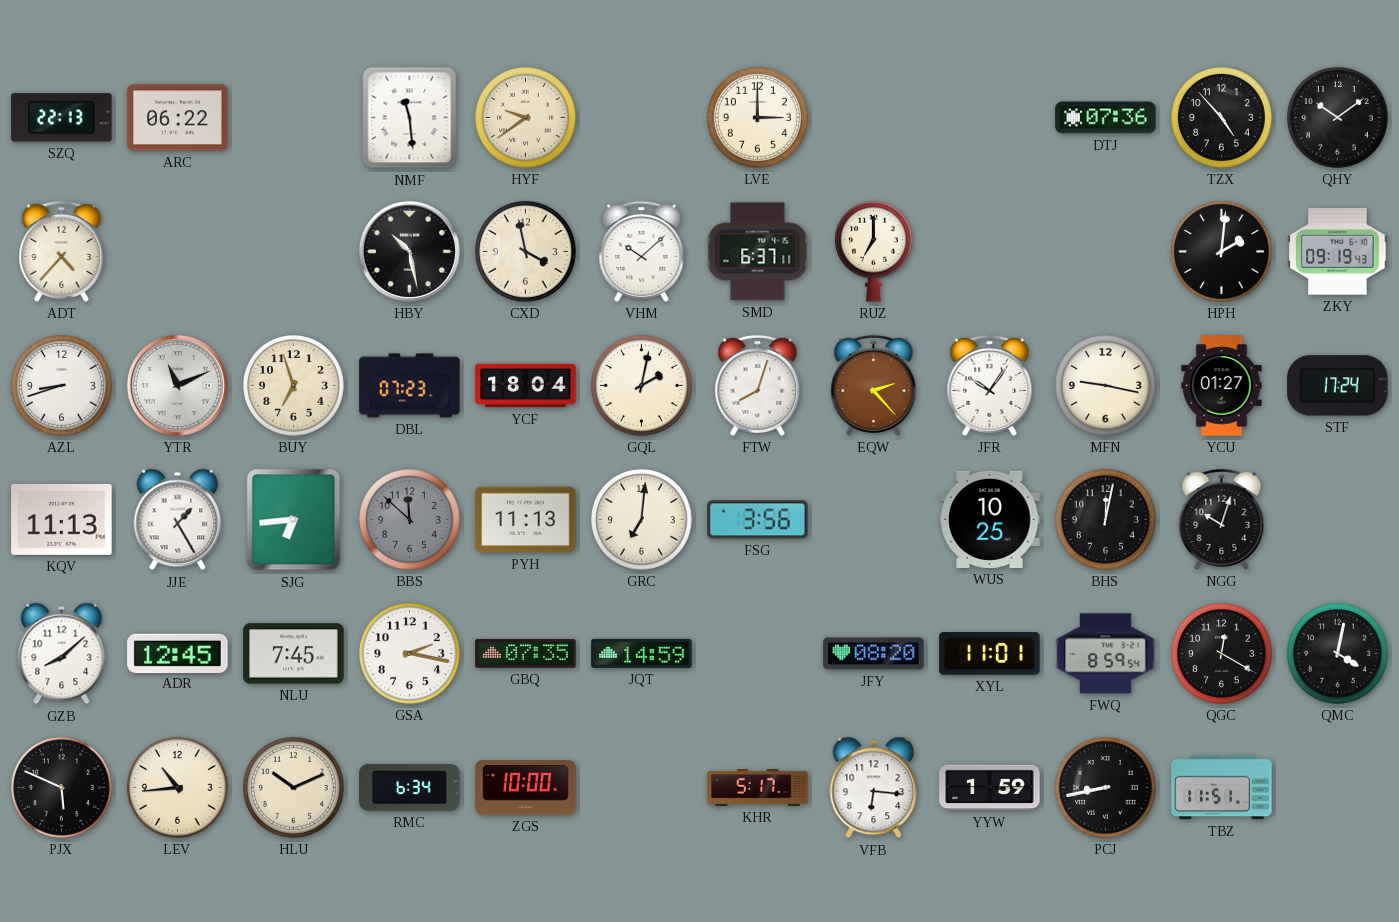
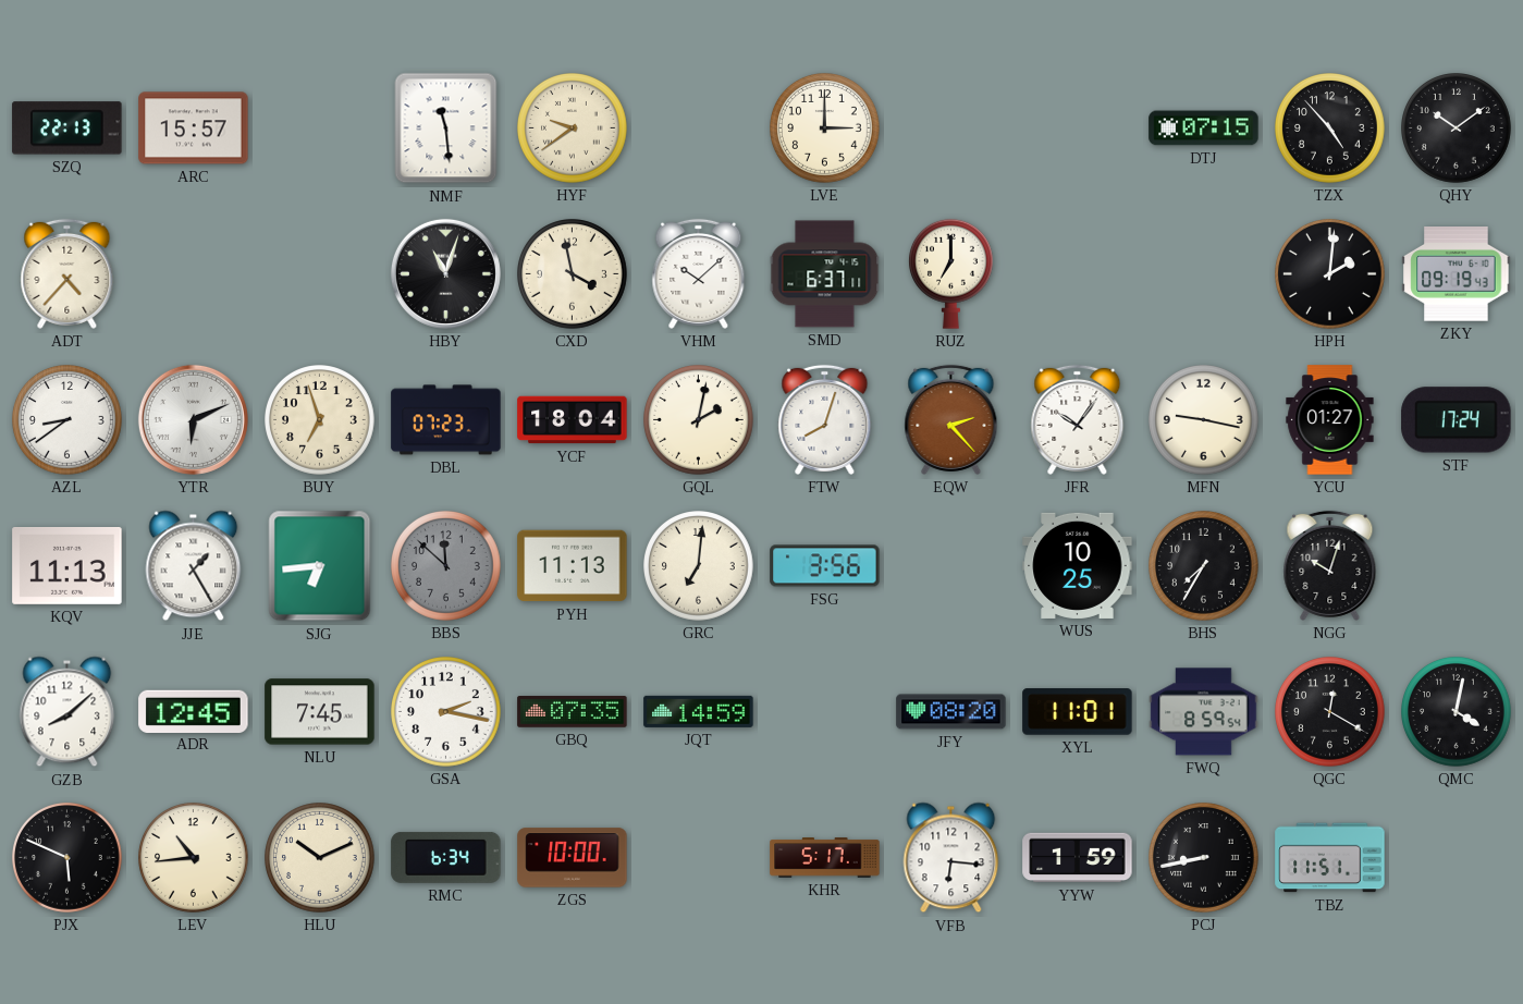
ARC: 06:22 -> 15:57 (194, 128)
DTJ: 07:36 -> 07:15 (1204, 128)
HBY: 10:28 -> 11:03 (445, 273)
AZL: 8:42 -> 8:39 (67, 420)
YTR: 11:11 -> 6:11 (193, 419)
BHS: 12:02 -> 7:35 (1204, 566)
